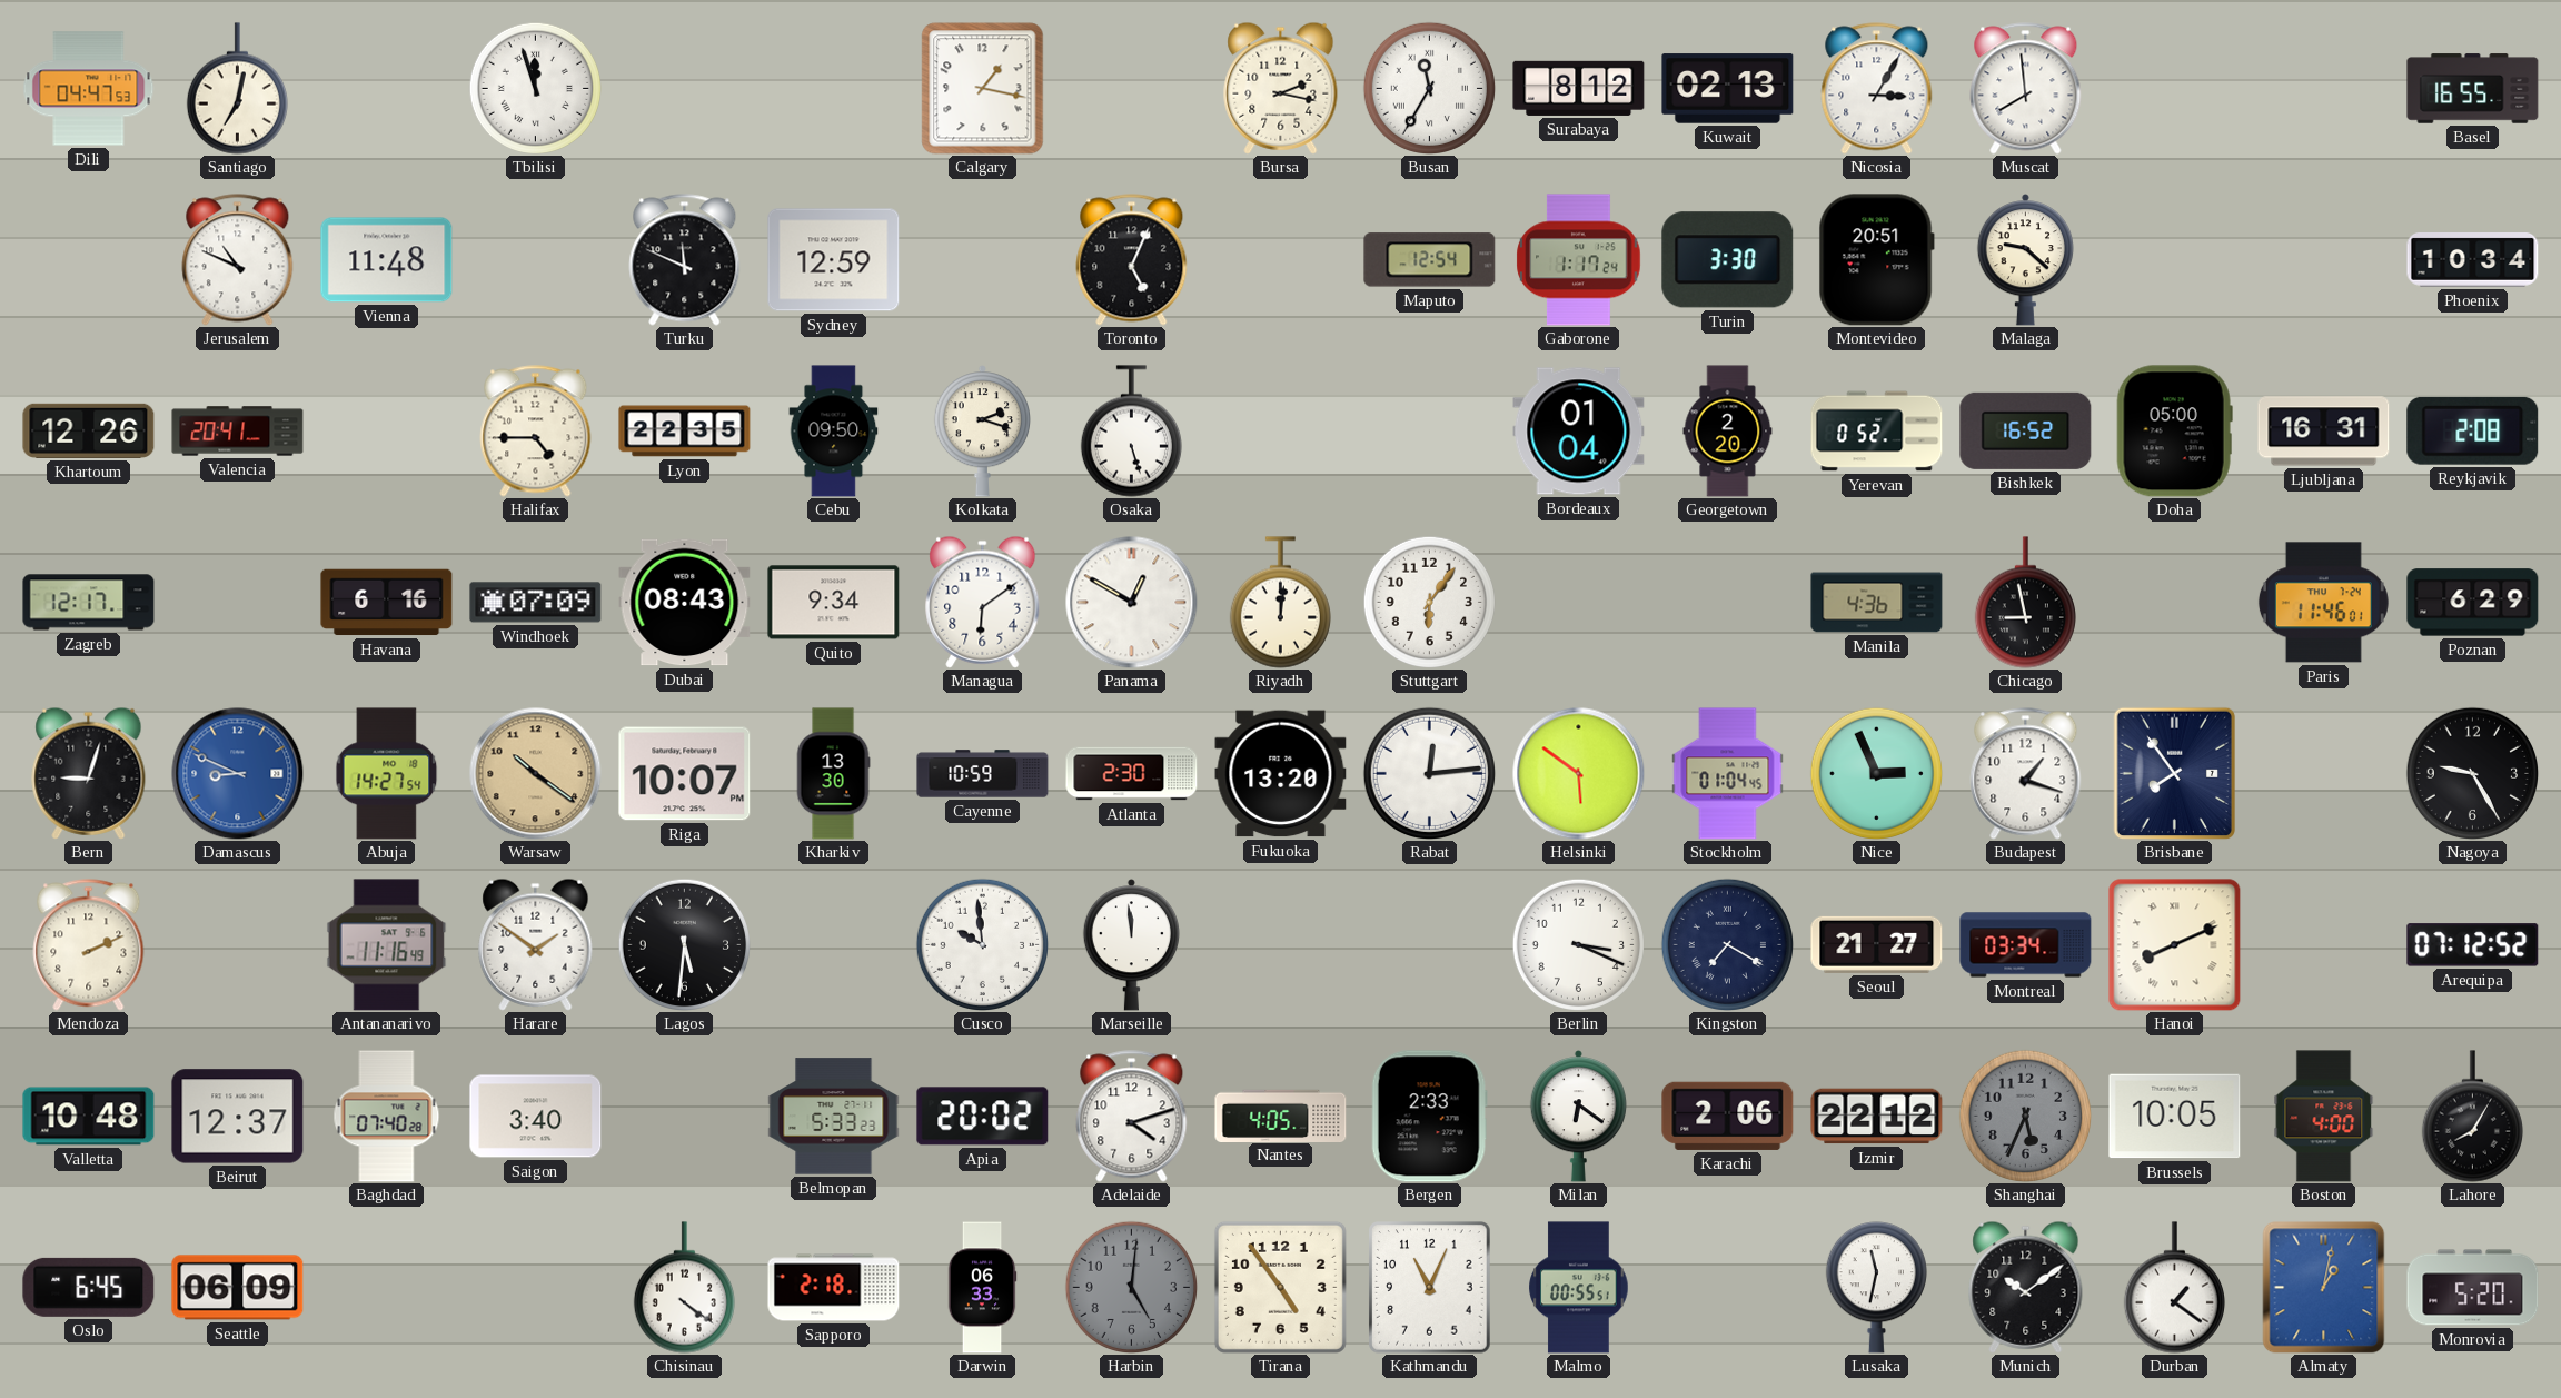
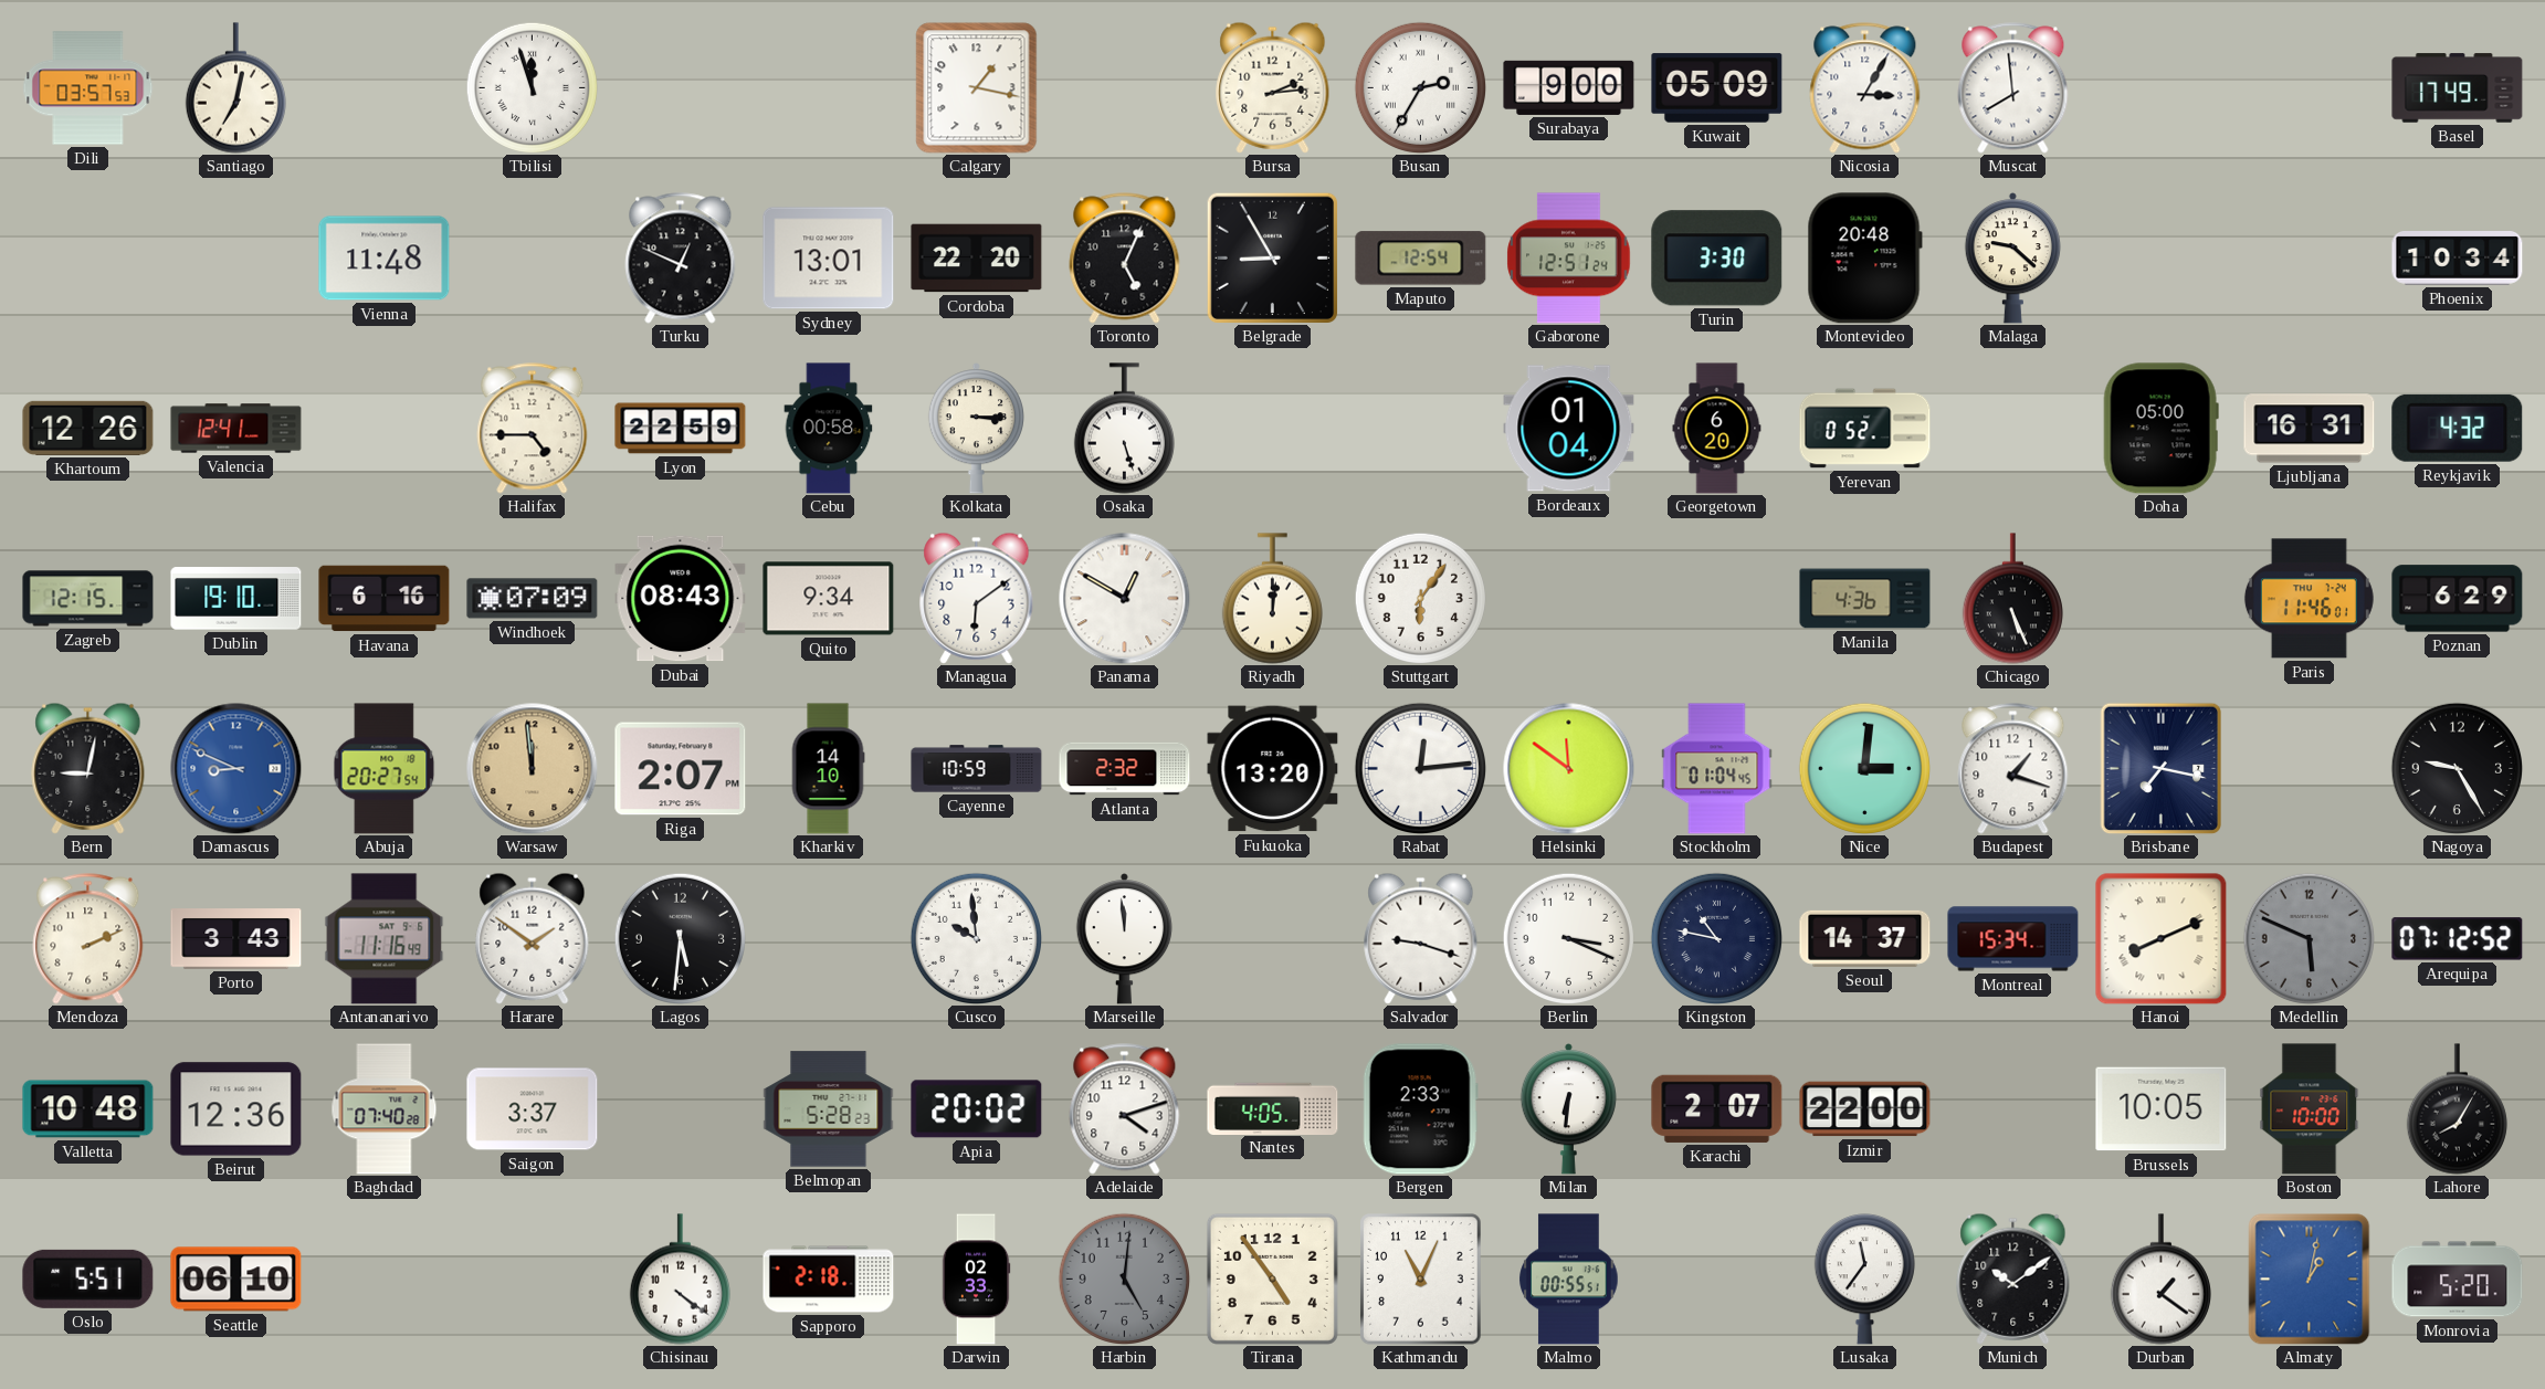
Dili: 04:47 -> 03:57 (88, 88)
Bursa: 2:17 -> 2:14 (1273, 87)
Busan: 11:35 -> 2:35 (1420, 87)
Surabaya: 8:12 -> 9:00 (1569, 87)
Kuwait: 02:13 -> 05:09 (1717, 88)
Basel: 16:55 -> 17:49 (2458, 88)
Jerusalem: 10:49 -> none (238, 260)
Turku: 11:49 -> 12:49 (681, 259)
Sydney: 12:59 -> 13:01 (829, 259)
Cordoba: none -> 22:20 (977, 259)
Belgrade: none -> 8:55 (1272, 257)
Gaborone: 1:17 -> 12:51 (1569, 259)
Montevideo: 20:51 -> 20:48 (1864, 259)
Valencia: 20:41 -> 12:41 (236, 429)
Lyon: 22:35 -> 22:59 (681, 429)
Cebu: 09:50 -> 00:58 (829, 429)
Kolkata: 2:18 -> 3:15 (976, 429)
Georgetown: 2:20 -> 6:20 (1717, 429)
Bishkek: 16:52 -> none (2026, 430)
Reykjavik: 2:08 -> 4:32 (2458, 428)
Zagreb: 12:17 -> 12:15 (88, 599)
Dublin: none -> 19:10 (236, 599)
Chicago: 8:58 -> 5:26 (2012, 599)
Bern: 9:03 -> 9:02 (88, 768)
Abuja: 14:27 -> 20:27 (385, 769)
Warsaw: 10:21 -> 11:59 (533, 769)
Riga: 10:07 -> 2:07 (681, 769)
Kharkiv: 13:30 -> 14:10 (828, 769)
Atlanta: 2:30 -> 2:32 (1125, 769)
Helsinki: 5:51 -> 11:51 (1569, 769)
Nice: 2:56 -> 3:01 (1864, 768)
Brisbane: 7:54 -> 7:17 (2162, 768)
Porto: none -> 3:43 (236, 939)
Salvador: none -> 9:18 (1421, 938)
Kingston: 7:20 -> 10:47 (1716, 938)
Seoul: 21:27 -> 14:37 (1865, 938)
Montreal: 03:34 -> 15:34 (2013, 939)
Medellin: none -> 5:49 (2309, 938)
Beirut: 12:37 -> 12:36 (236, 1109)
Saigon: 3:40 -> 3:37 (533, 1109)
Belmopan: 5:33 -> 5:28 (829, 1109)
Milan: 6:21 -> 6:31 (1568, 1109)
Karachi: 2:06 -> 2:07 (1717, 1108)
Izmir: 22:12 -> 22:00 (1865, 1109)
Shanghai: 5:34 -> none (2025, 1116)
Boston: 4:00 -> 10:00 (2310, 1109)
Oslo: 6:45 -> 5:51 (88, 1278)
Seattle: 06:09 -> 06:10 (236, 1280)
Darwin: 06:33 -> 02:33 (976, 1280)
Lusaka: 11:32 -> 11:36 (1864, 1280)
